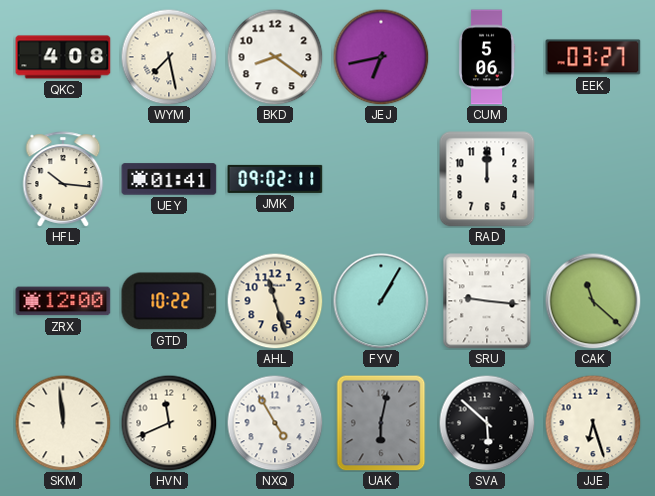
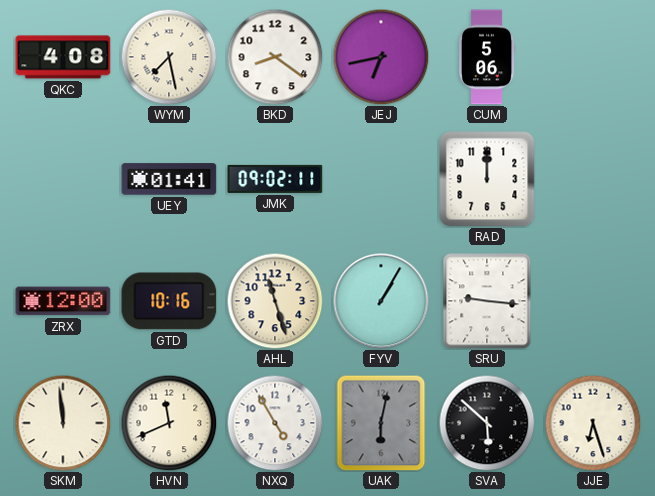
EEK: 03:27 -> none (593, 57)
HFL: 10:16 -> none (63, 179)
GTD: 10:22 -> 10:16 (169, 301)
CAK: 11:22 -> none (593, 301)
